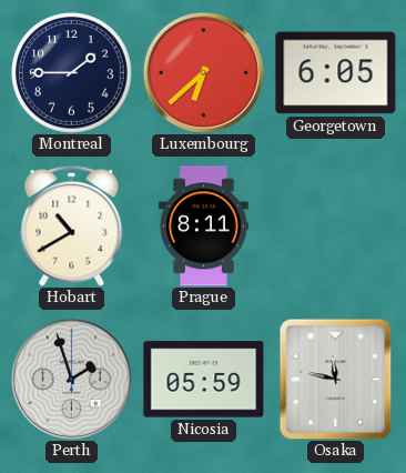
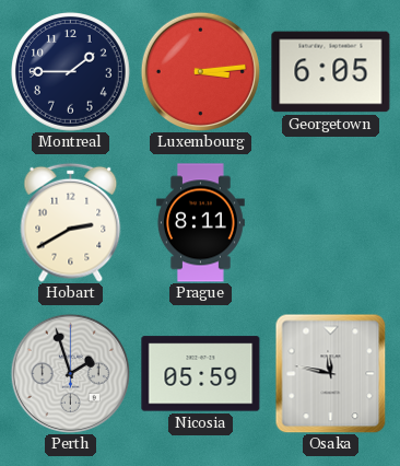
Luxembourg: 6:38 -> 3:14 (200, 71)
Hobart: 10:40 -> 2:40 (71, 222)
